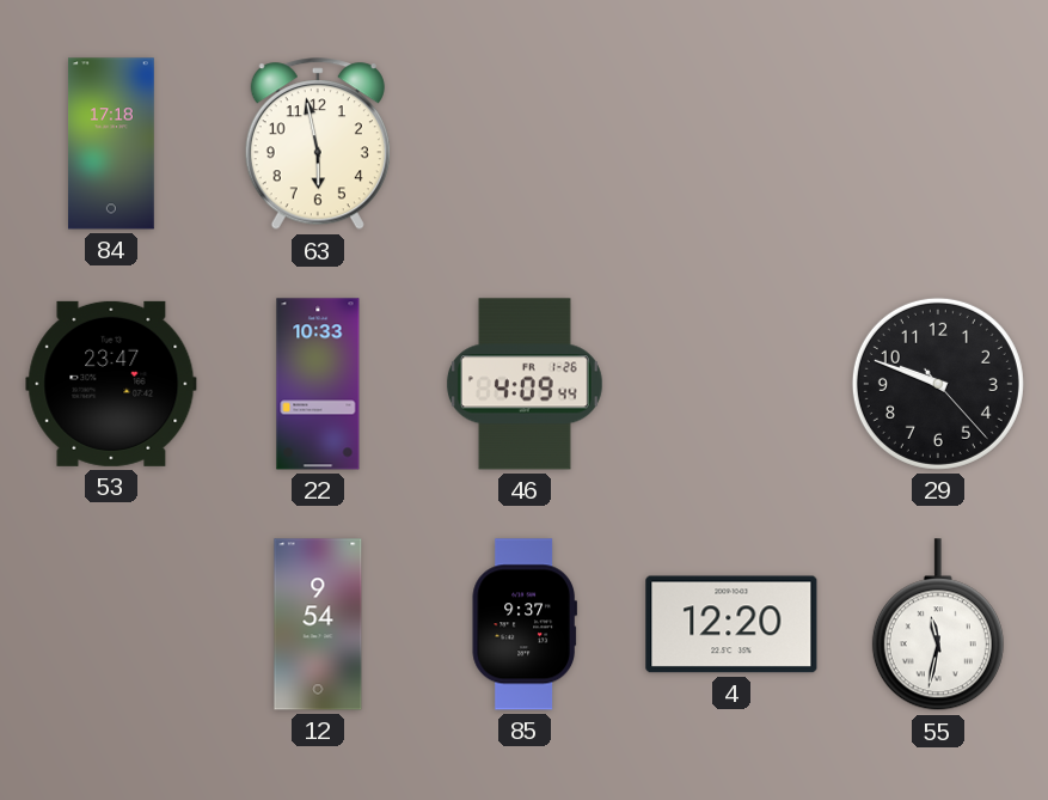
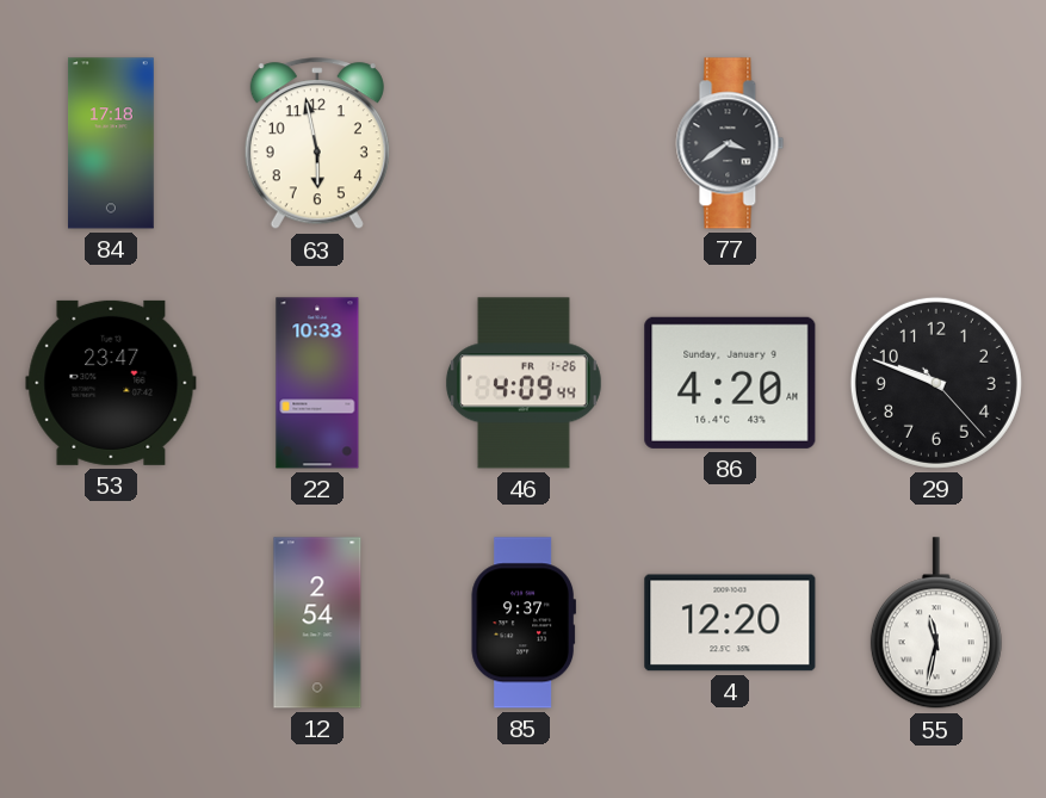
77: none -> 3:39 (730, 143)
86: none -> 4:20 (730, 383)
12: 9:54 -> 2:54 (317, 623)
